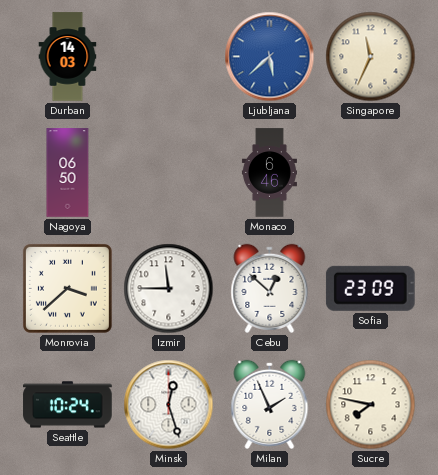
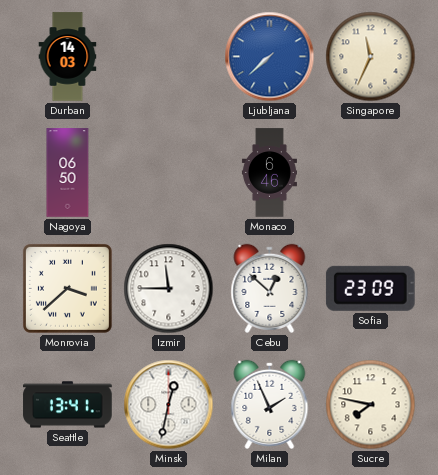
Ljubljana: 5:38 -> 7:38 (270, 57)
Seattle: 10:24 -> 13:41 (68, 405)
Minsk: 12:27 -> 12:32 (169, 405)
